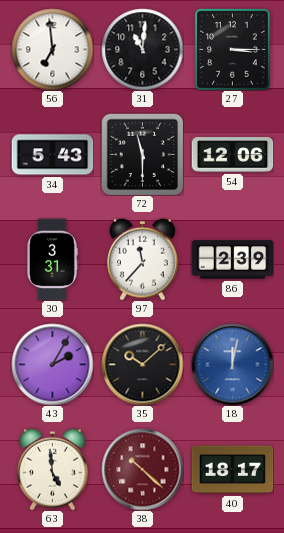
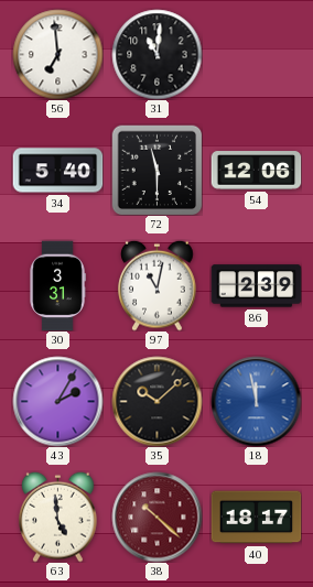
27: 3:15 -> none (233, 49)
34: 5:43 -> 5:40 (57, 171)
97: 11:37 -> 11:02 (158, 285)
18: 12:02 -> 11:58 (256, 401)
